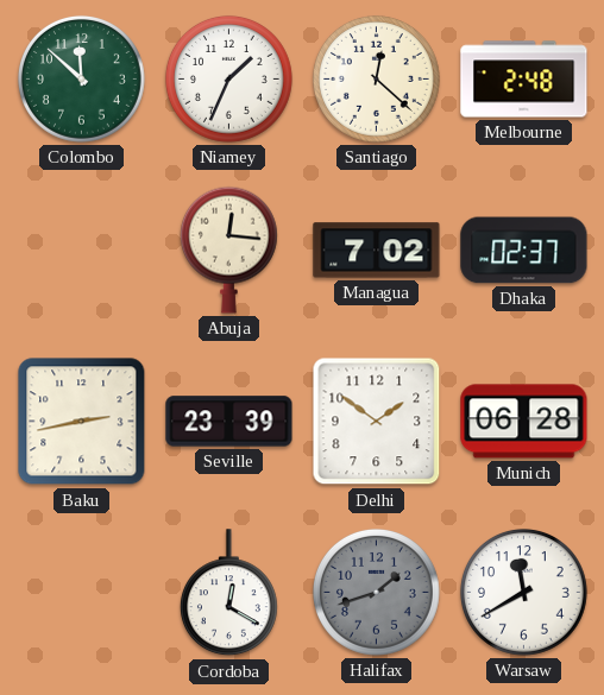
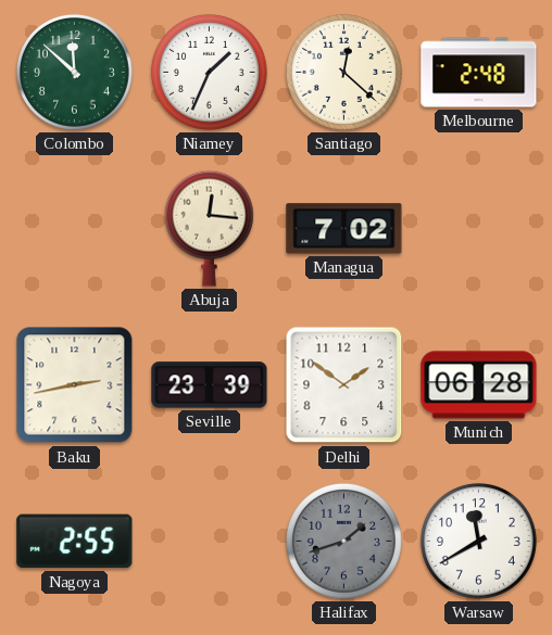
Dhaka: 02:37 -> none (524, 251)
Nagoya: none -> 2:55 (75, 542)
Cordoba: 12:20 -> none (228, 593)
